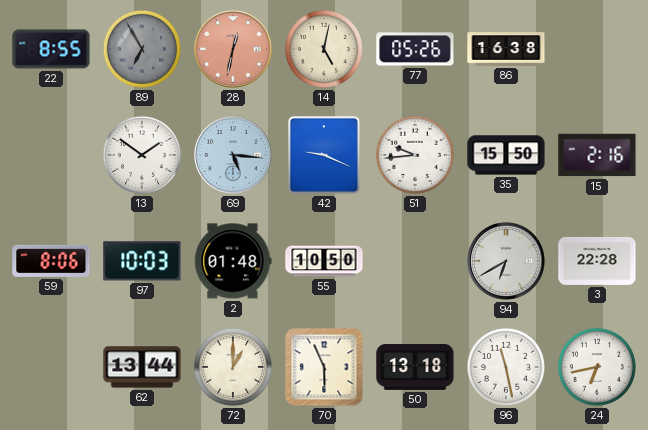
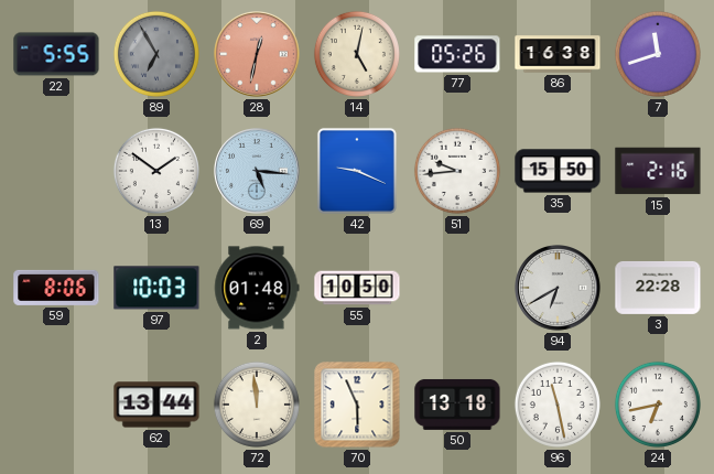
22: 8:55 -> 5:55 (56, 54)
7: none -> 11:42 (658, 54)
72: 1:00 -> 11:59 (257, 405)
